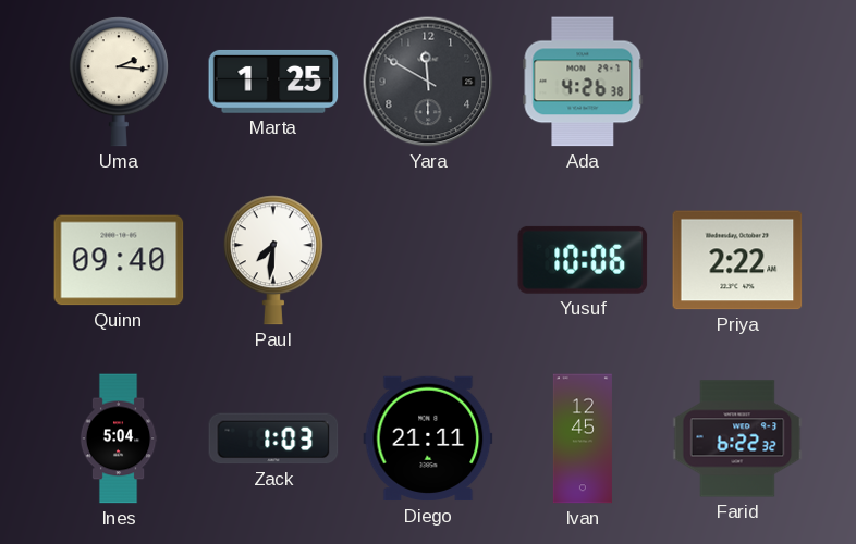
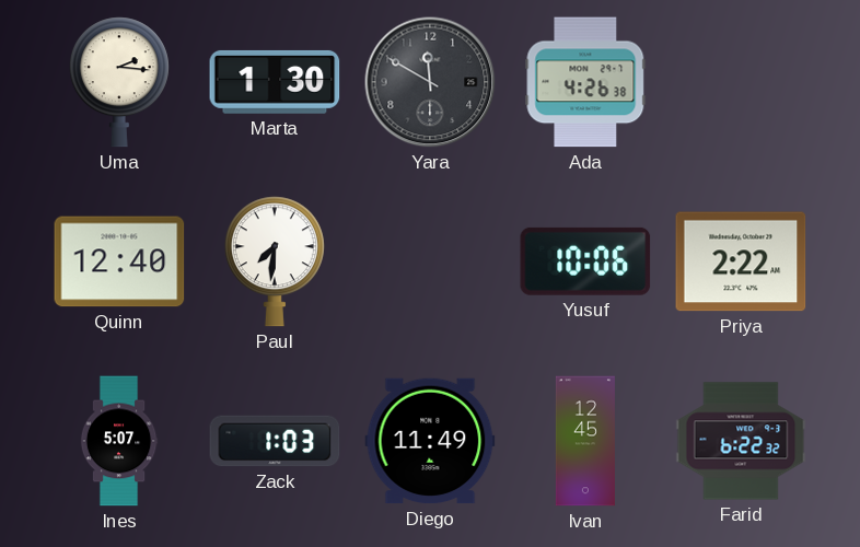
Marta: 1:25 -> 1:30 (275, 82)
Quinn: 09:40 -> 12:40 (119, 261)
Ines: 5:04 -> 5:07 (119, 441)
Diego: 21:11 -> 11:49 (430, 441)
